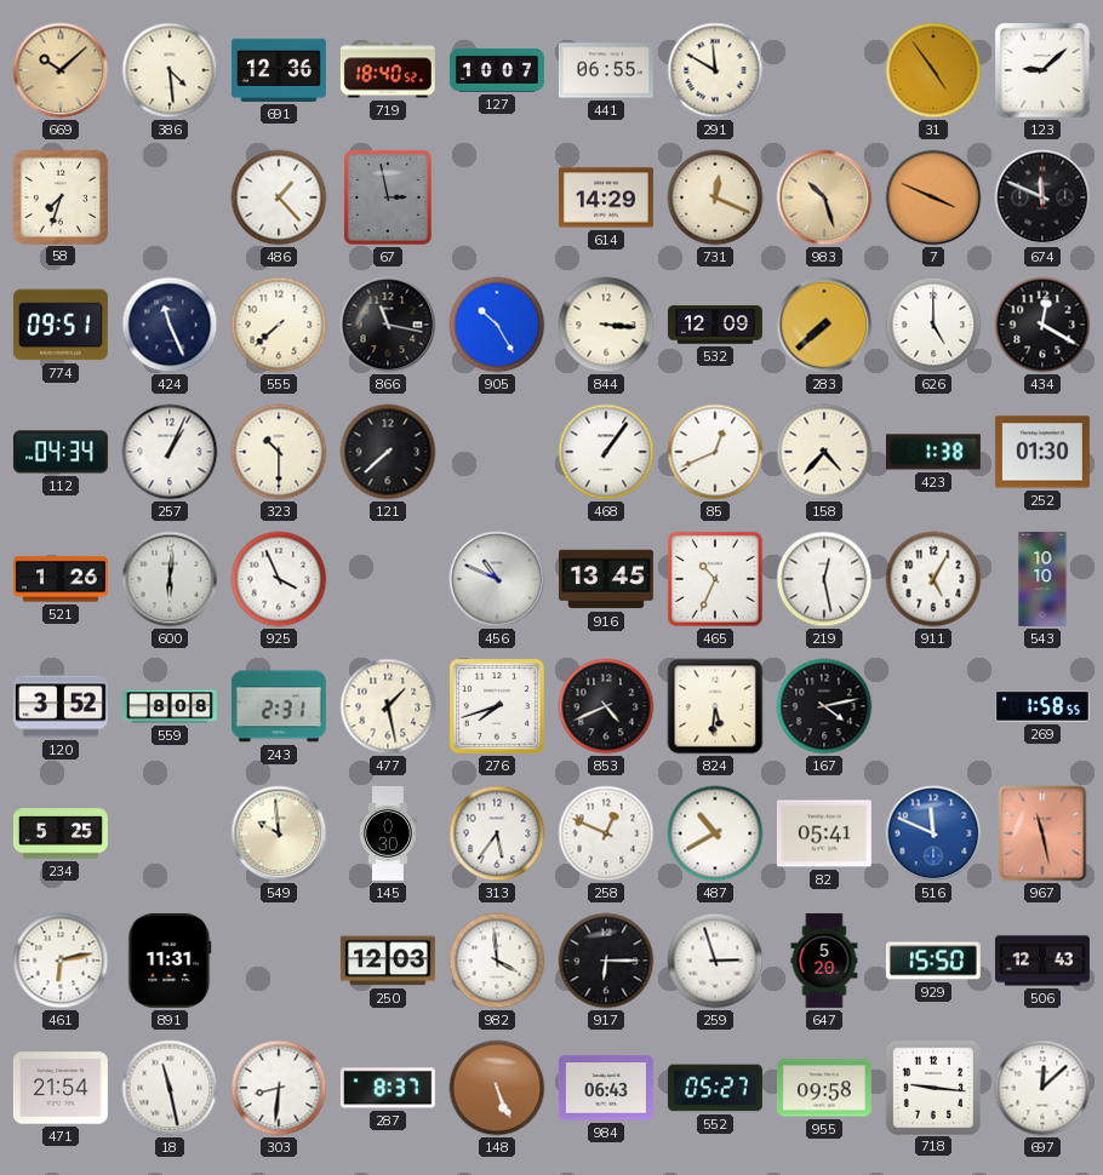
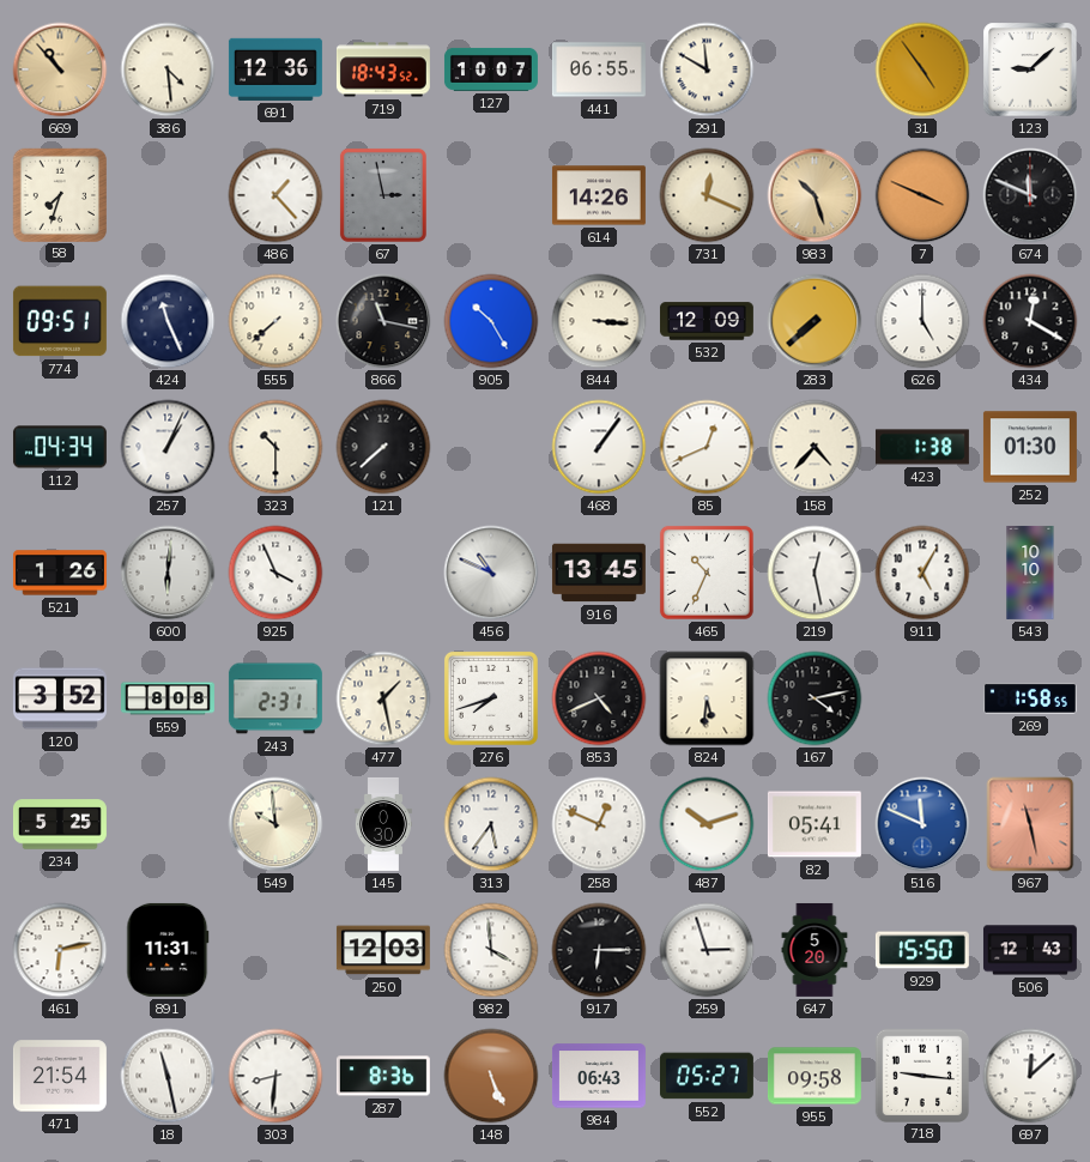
669: 10:08 -> 10:53 (60, 69)
719: 18:40 -> 18:43 (383, 69)
614: 14:29 -> 14:26 (599, 195)
487: 10:40 -> 10:12 (707, 824)
287: 8:37 -> 8:36 (383, 1076)
